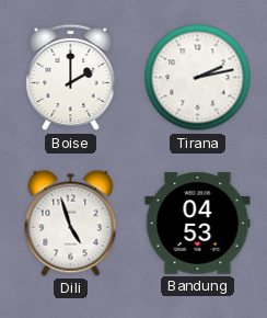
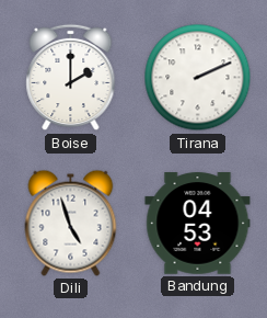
Tirana: 2:13 -> 2:11 (198, 78)
